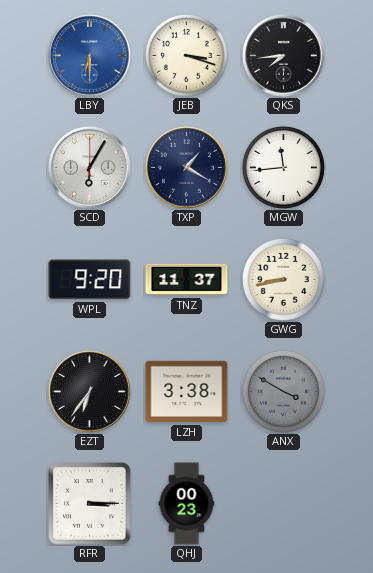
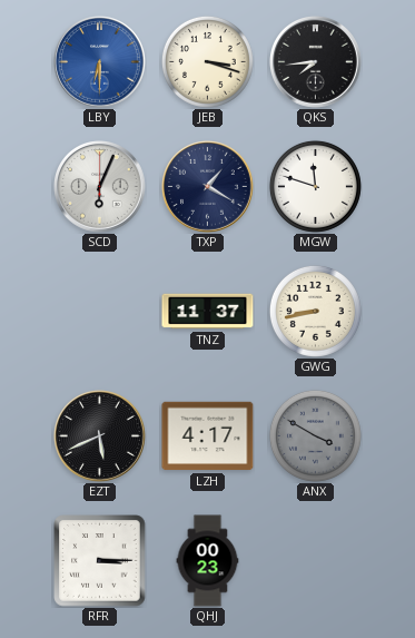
SCD: 6:05 -> 6:04 (100, 187)
MGW: 11:44 -> 11:48 (315, 186)
WPL: 9:20 -> none (90, 280)
EZT: 6:36 -> 5:41 (100, 436)
LZH: 3:38 -> 4:17 (208, 436)
